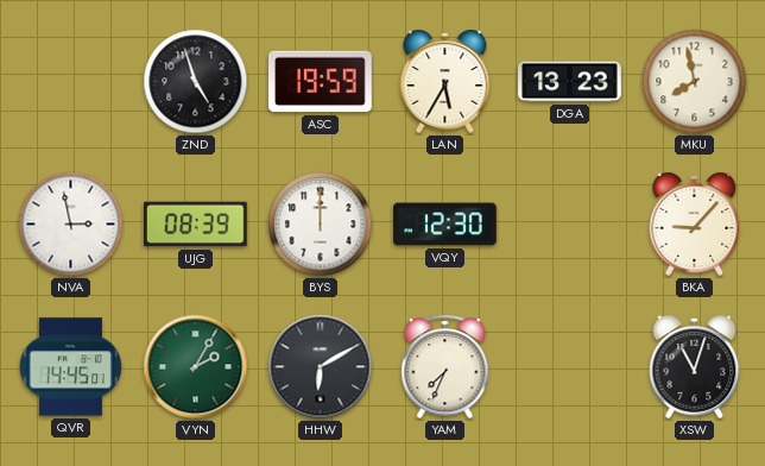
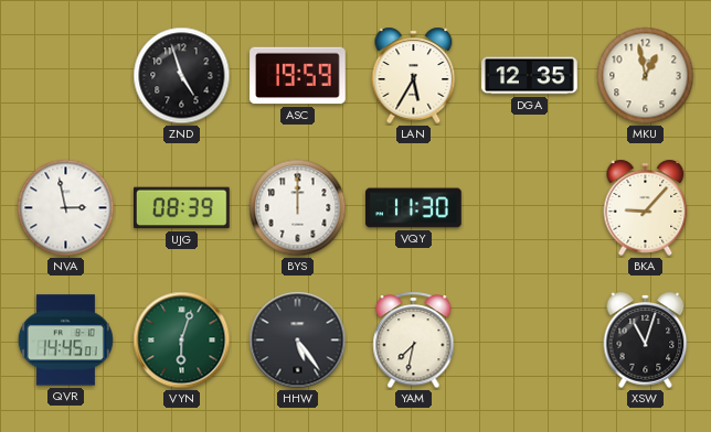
DGA: 13:23 -> 12:35 (530, 76)
MKU: 7:58 -> 12:58 (646, 76)
VQY: 12:30 -> 11:30 (414, 208)
VYN: 2:05 -> 6:03 (182, 341)
HHW: 6:10 -> 5:24 (298, 341)
YAM: 7:34 -> 7:32 (414, 341)
